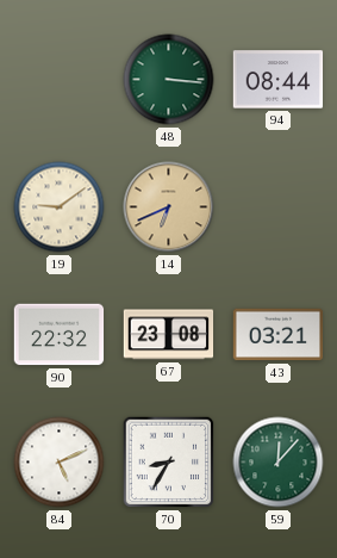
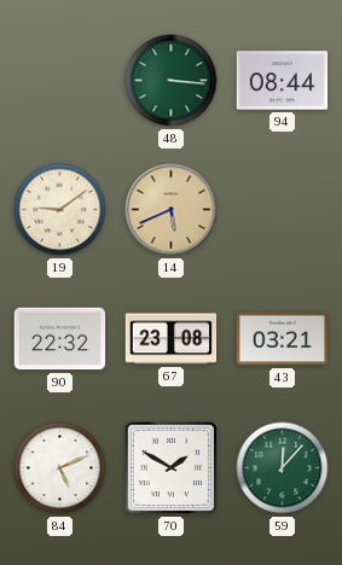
14: 6:41 -> 5:41 (172, 210)
70: 8:35 -> 1:50 (172, 468)
